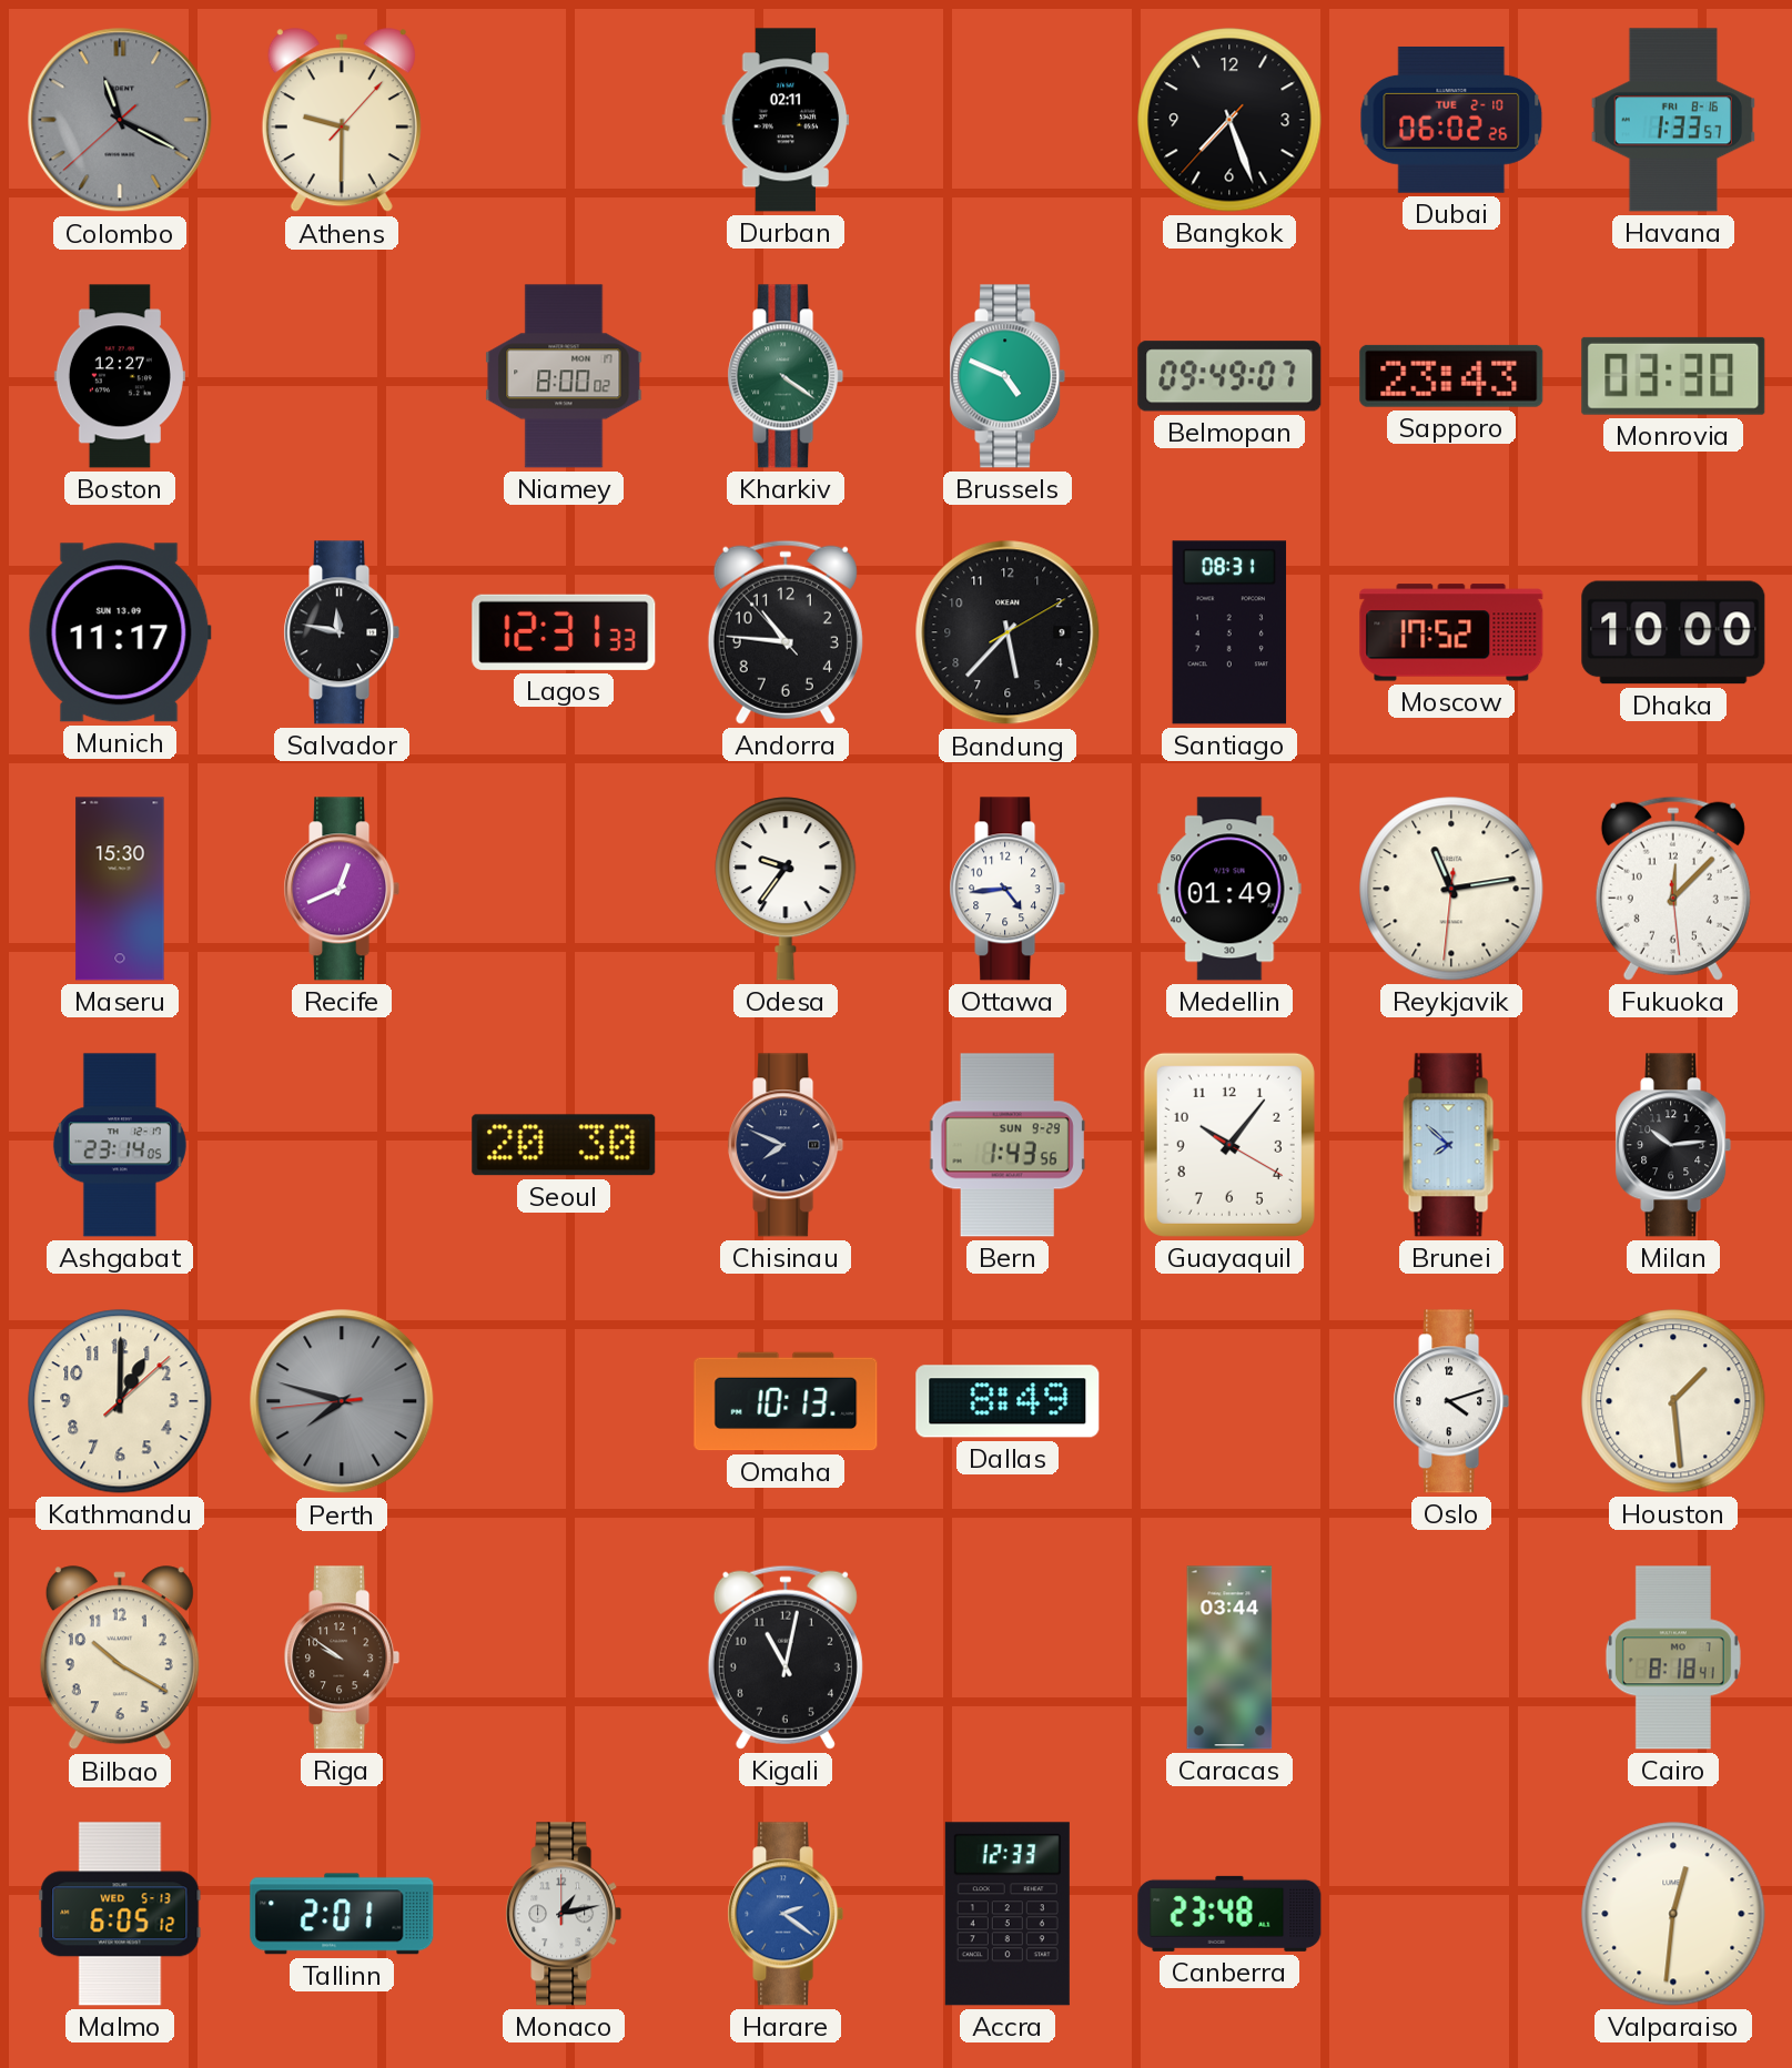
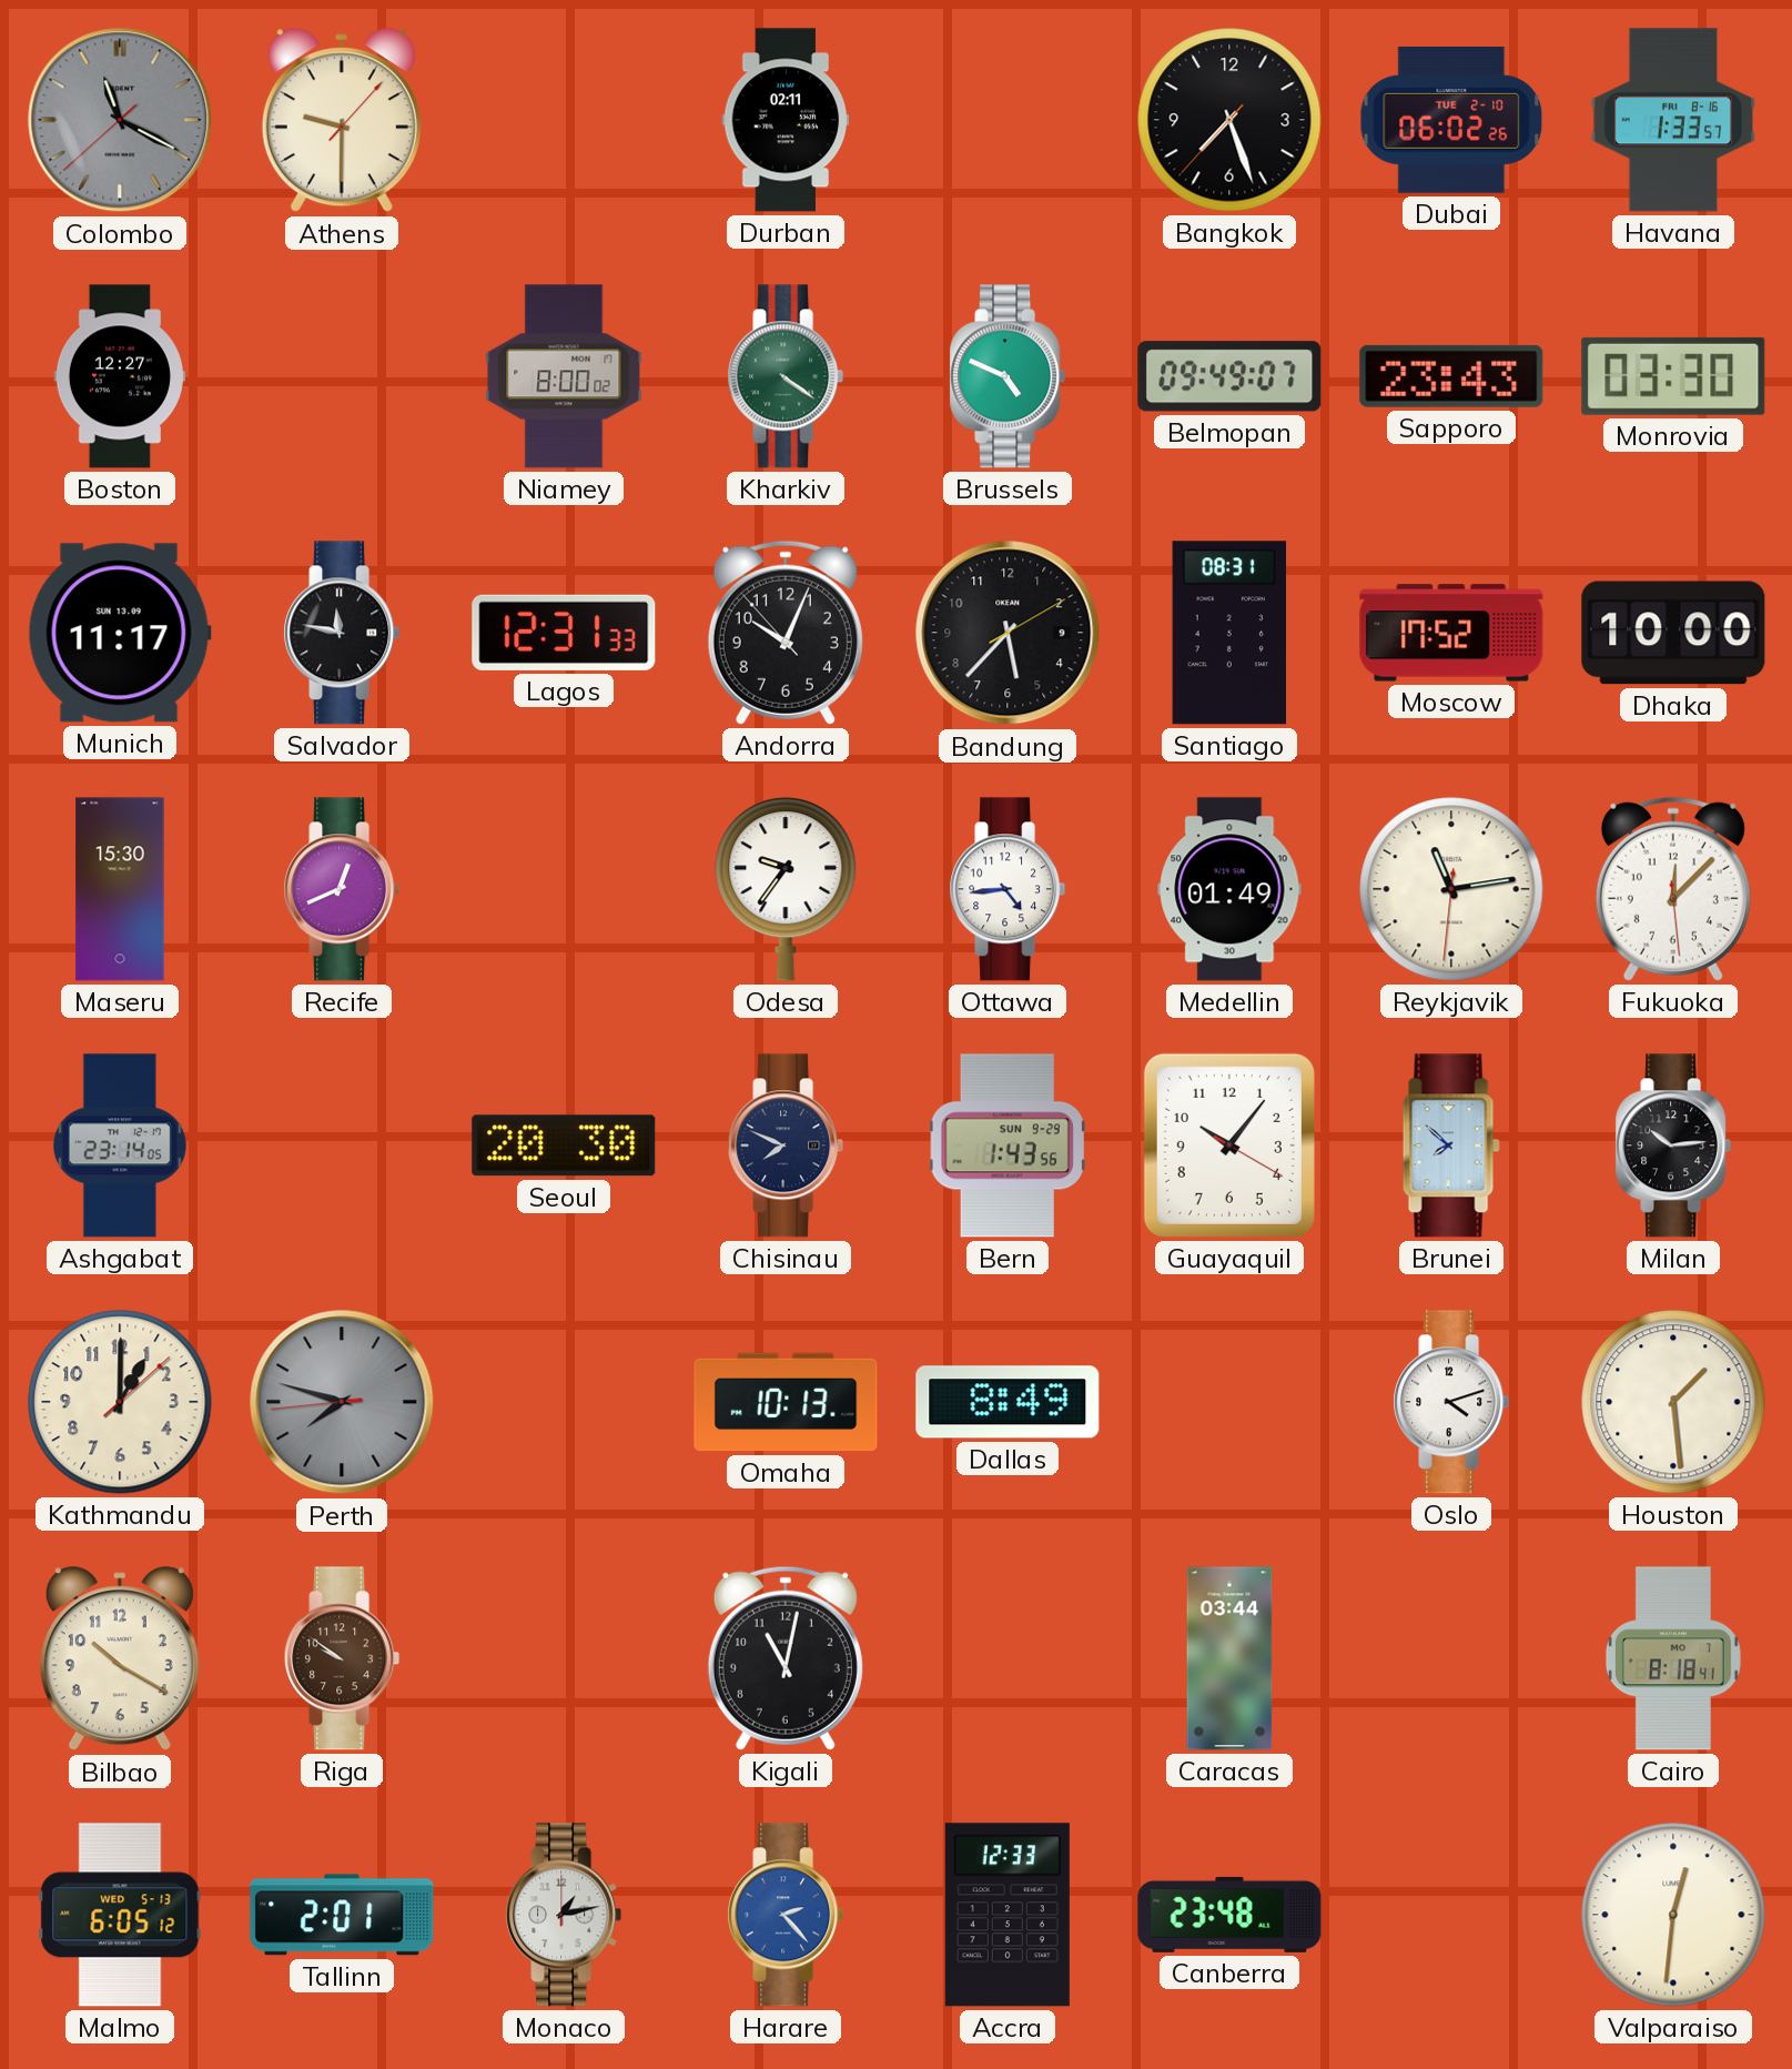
Andorra: 10:45 -> 10:03 (786, 633)
Harare: 2:21 -> 2:23 (786, 1915)
